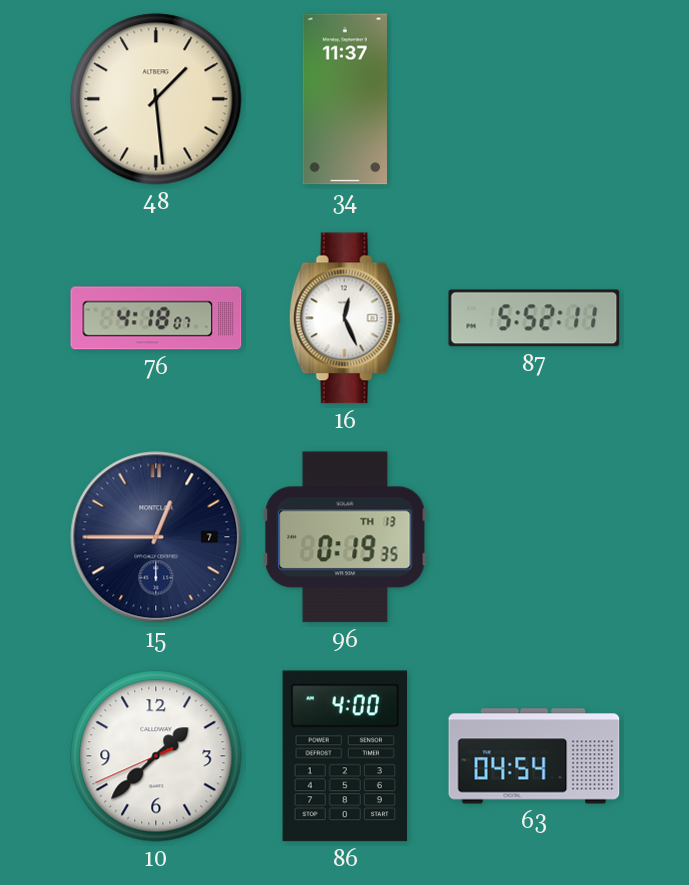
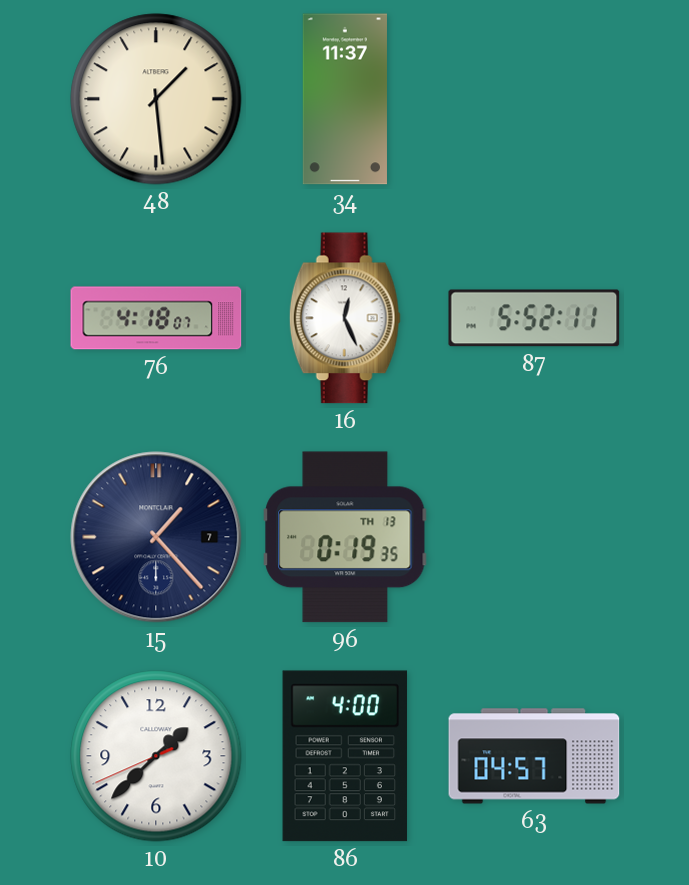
15: 12:45 -> 1:23 (156, 537)
63: 04:54 -> 04:57 (534, 756)
